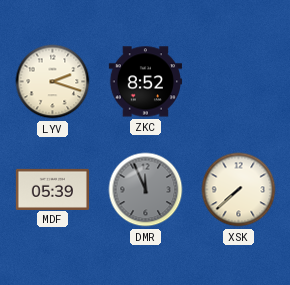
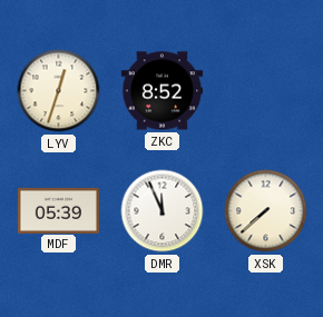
LYV: 2:18 -> 12:33 (59, 91)
DMR dial: grey -> white (163, 211)
